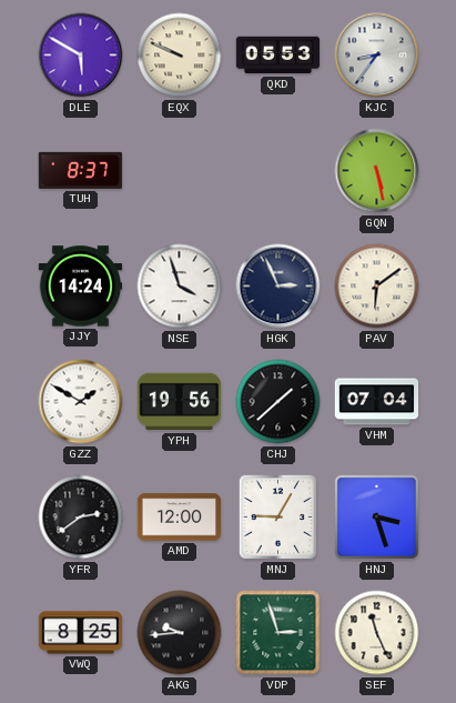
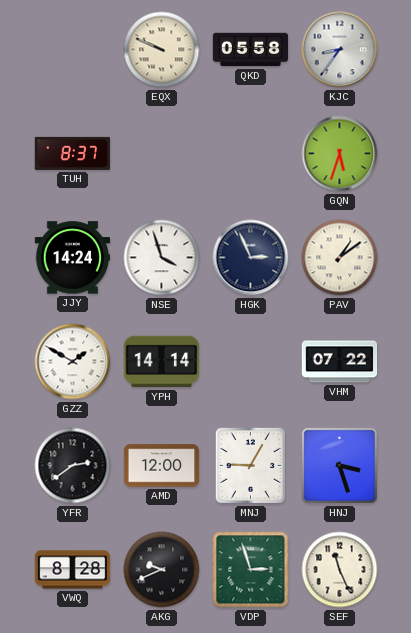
DLE: 5:50 -> none (81, 56)
QKD: 05:53 -> 05:58 (251, 50)
GQN: 5:28 -> 5:33 (340, 154)
PAV: 6:09 -> 1:09 (340, 258)
YPH: 19:56 -> 14:14 (162, 362)
CHJ: 1:38 -> none (278, 402)
VHM: 07:04 -> 07:22 (340, 362)
VWQ: 8:25 -> 8:28 (73, 570)
AKG: 9:44 -> 9:41 (162, 570)
